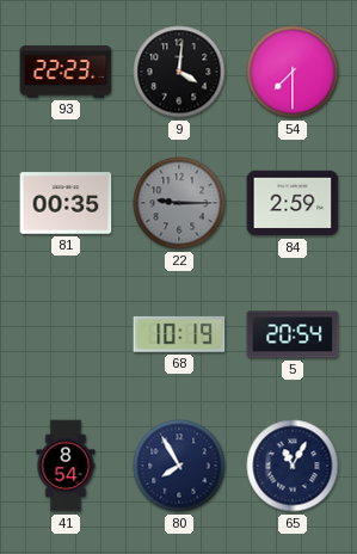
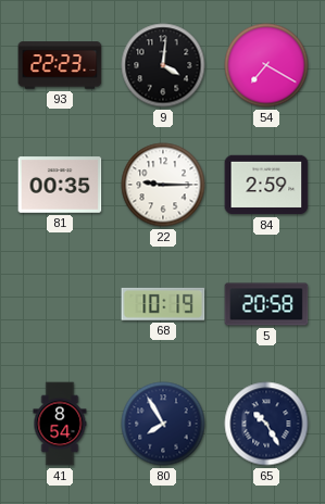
54: 7:30 -> 7:20 (266, 65)
22 dial: grey -> white (163, 185)
5: 20:54 -> 20:58 (266, 304)
65: 11:05 -> 10:25 (266, 424)
